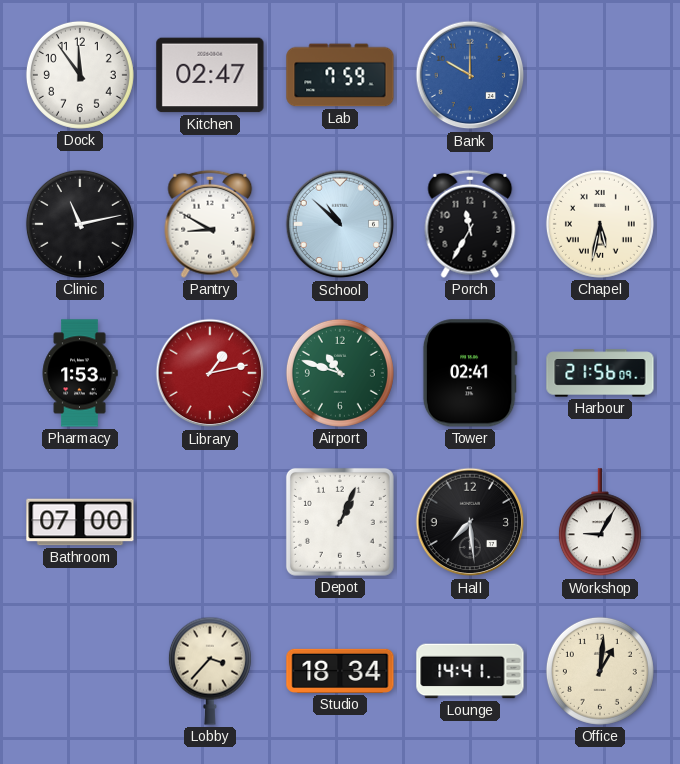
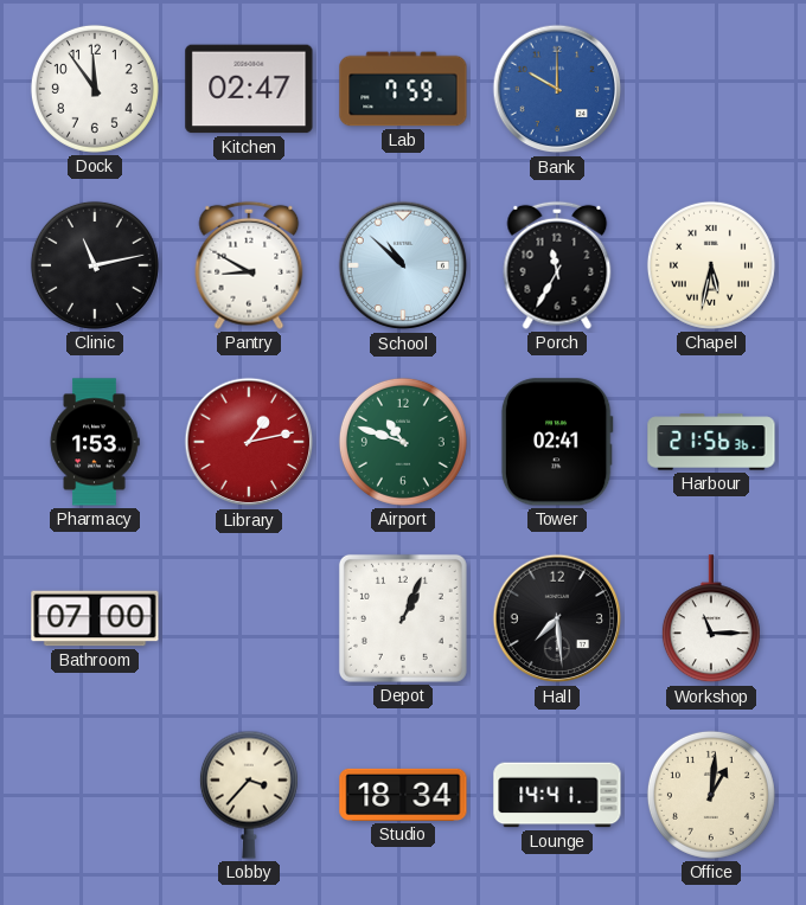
Harbour: 21:56:09 -> 21:56:36 (711, 442)
Workshop: 9:05 -> 11:15 (711, 620)
